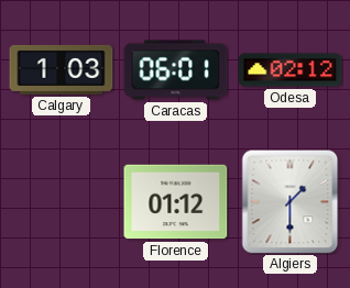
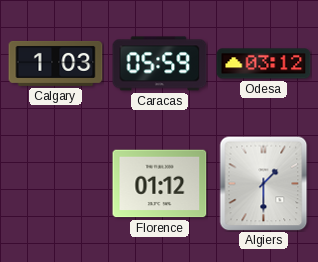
Caracas: 06:01 -> 05:59 (160, 64)
Odesa: 02:12 -> 03:12 (264, 64)
